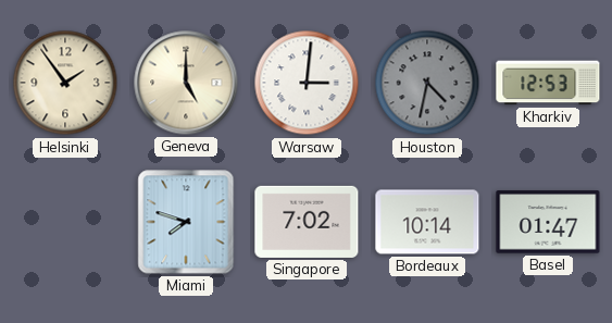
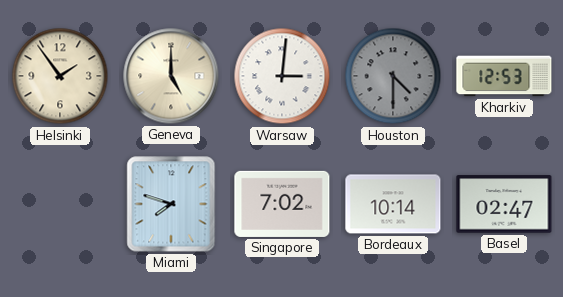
Houston: 4:32 -> 4:30 (393, 76)
Basel: 01:47 -> 02:47 (504, 204)
